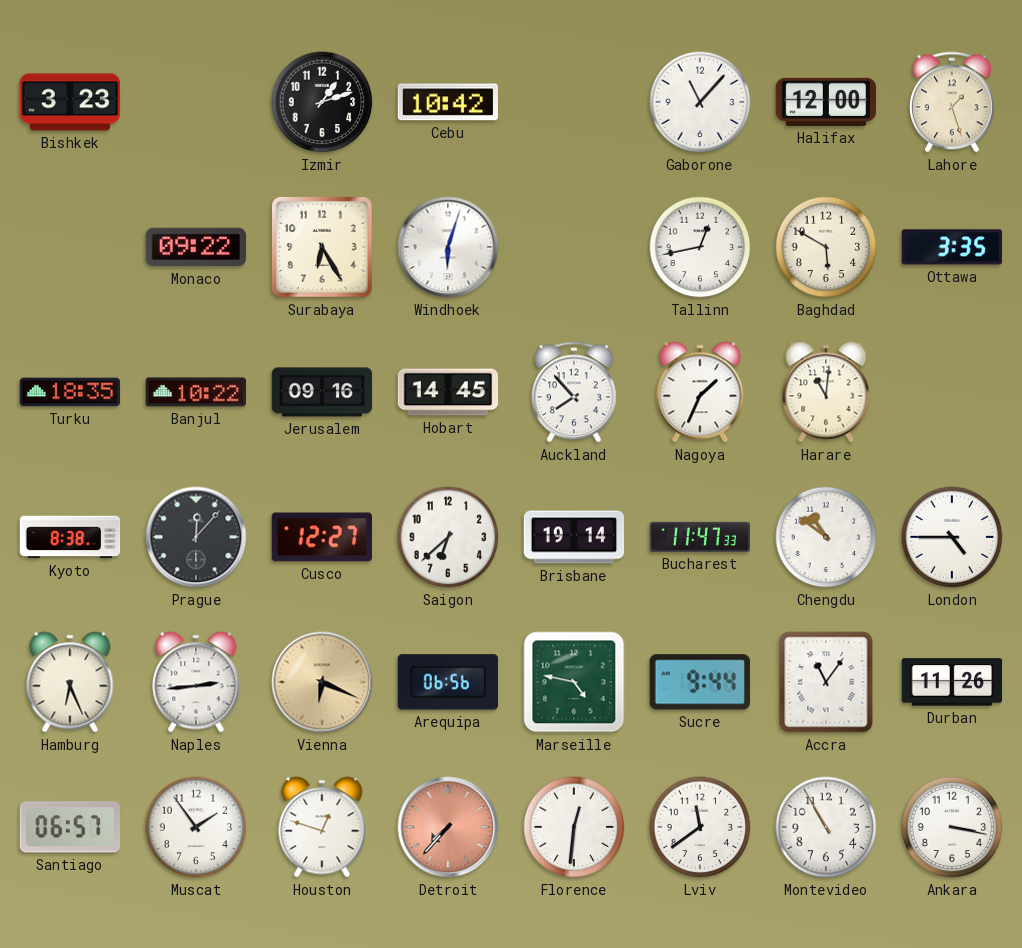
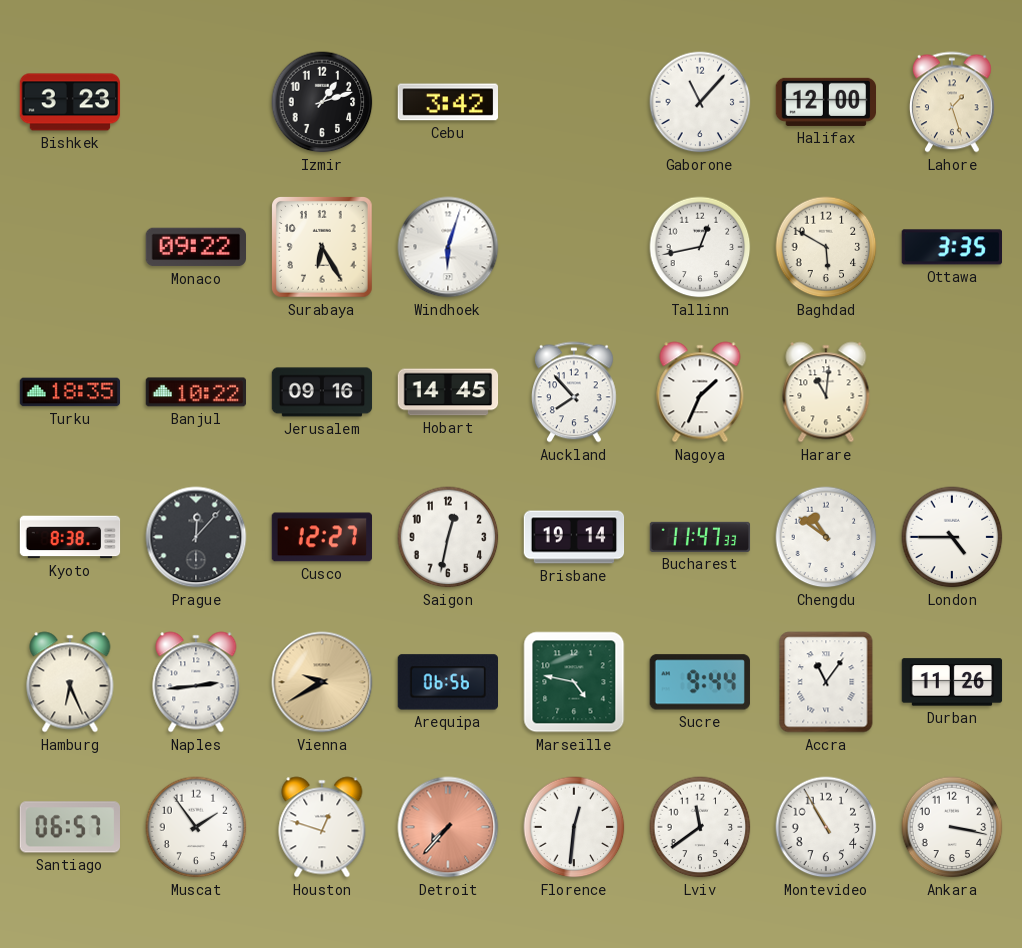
Cebu: 10:42 -> 3:42 (447, 102)
Saigon: 6:38 -> 12:32 (448, 537)
Vienna: 6:19 -> 9:40 (322, 682)
